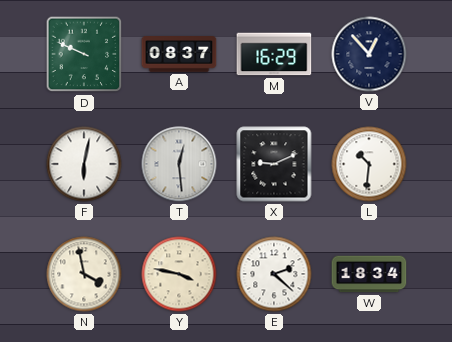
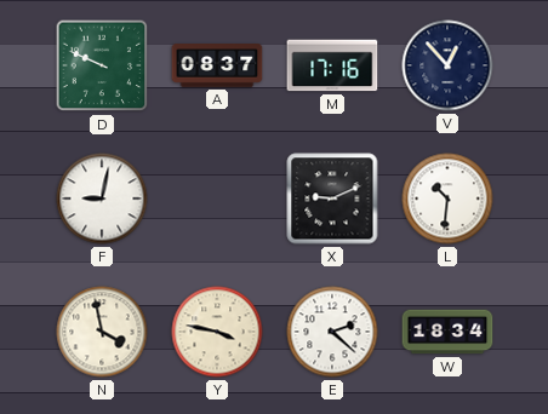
M: 16:29 -> 17:16 (332, 65)
F: 6:02 -> 9:02 (102, 199)
T: 12:29 -> none (179, 164)
